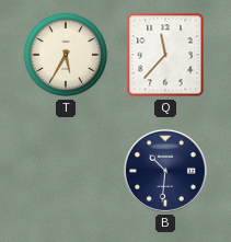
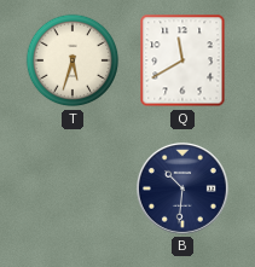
T: 5:35 -> 5:33 (73, 60)
Q: 11:37 -> 11:40 (182, 60)
